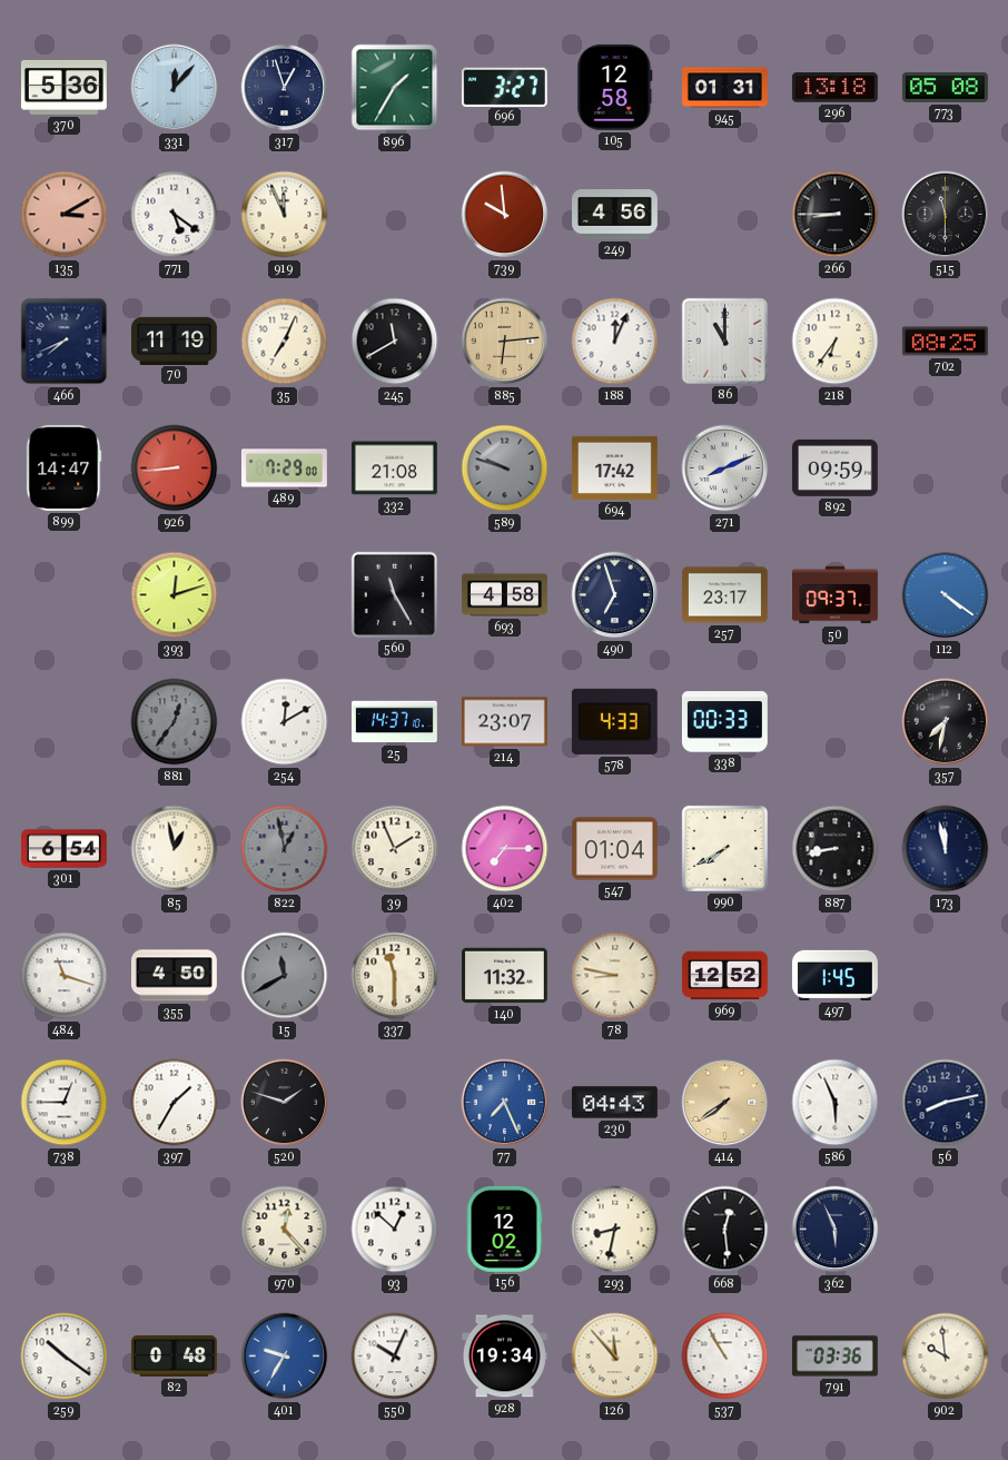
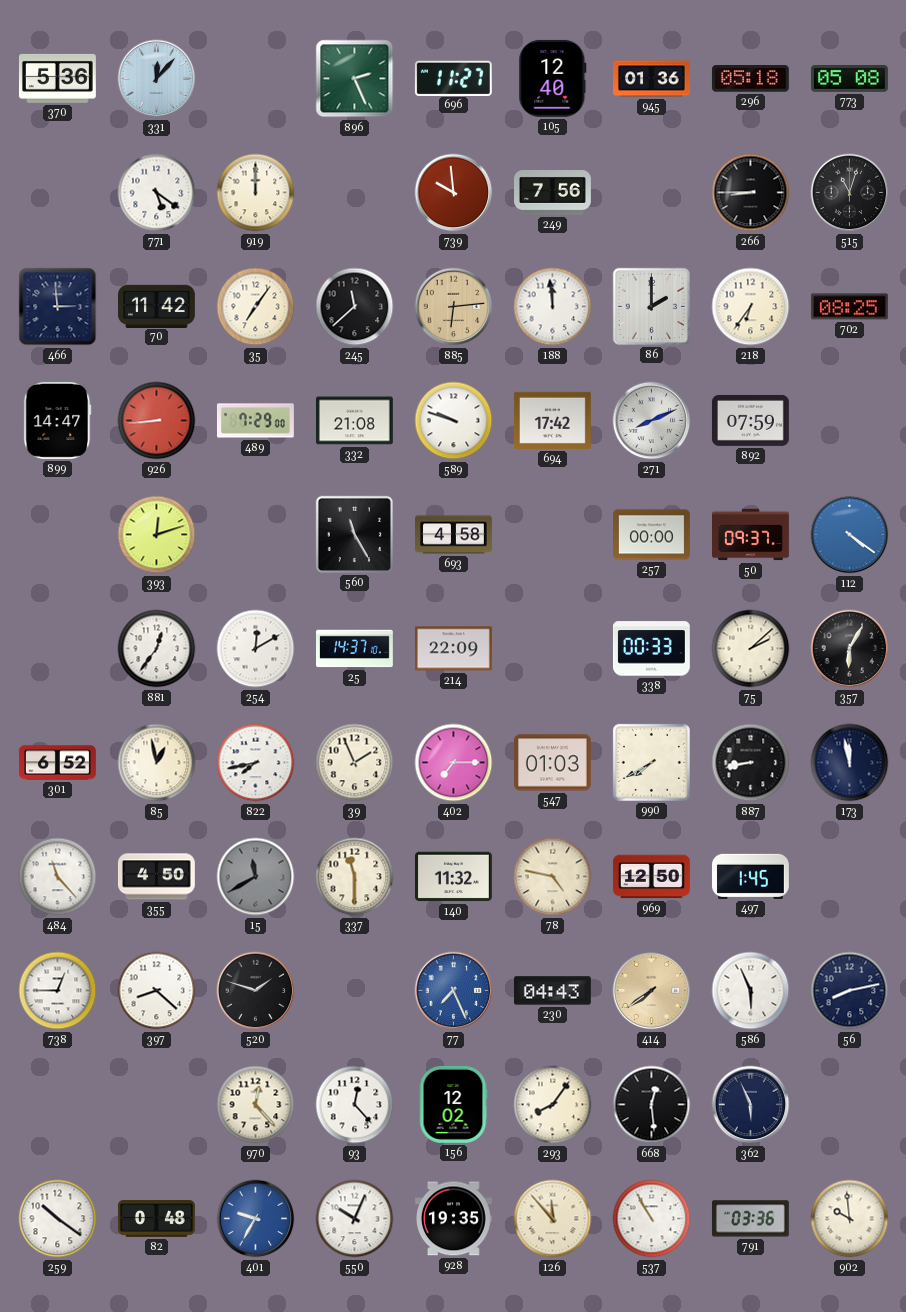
317: 12:57 -> none (285, 88)
896: 1:35 -> 2:26 (355, 79)
696: 3:27 -> 11:27 (453, 78)
105: 12:58 -> 12:40 (553, 78)
945: 01:31 -> 01:36 (652, 79)
296: 13:18 -> 05:18 (750, 79)
135: 3:10 -> none (65, 215)
919: 11:56 -> 12:00 (256, 193)
249: 4:56 -> 7:56 (553, 193)
515: 11:30 -> 11:03 (850, 193)
466: 7:41 -> 2:59 (58, 307)
70: 11:19 -> 11:42 (157, 306)
35: 7:04 -> 7:06 (256, 307)
245: 11:40 -> 11:38 (355, 307)
188: 12:04 -> 11:59 (553, 307)
86: 11:00 -> 2:00 (651, 306)
589 dial: grey -> white (454, 421)
892: 09:59 -> 07:59 (750, 420)
490: 6:57 -> none (615, 595)
257: 23:17 -> 00:00 (652, 535)
881 dial: grey -> white (157, 649)
214: 23:07 -> 22:09 (453, 649)
578: 4:33 -> none (614, 721)
75: none -> 2:08 (751, 649)
357: 7:32 -> 6:05 (850, 649)
301: 6:54 -> 6:52 (58, 763)
822: 12:58 -> 7:43 (256, 763)
822 dial: grey -> white (256, 763)
547: 01:04 -> 01:03 (552, 763)
484: 11:18 -> 11:23 (58, 877)
78: 8:47 -> 4:47 (553, 877)
969: 12:52 -> 12:50 (651, 877)
397: 1:35 -> 8:22 (157, 991)
93: 12:52 -> 12:23 (355, 1105)
293: 8:32 -> 8:06 (553, 1105)
928: 19:34 -> 19:35 (453, 1219)
